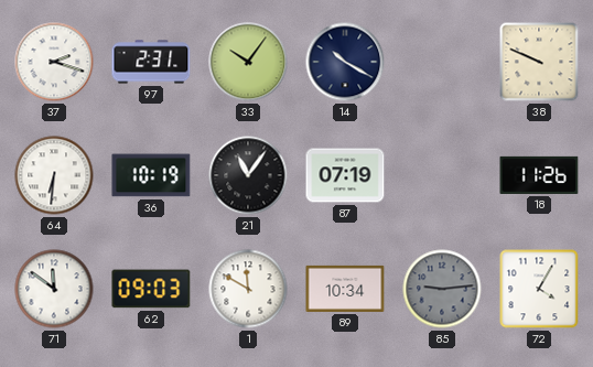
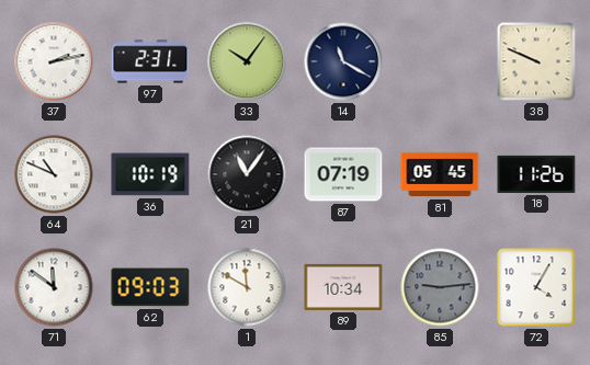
37: 2:18 -> 2:13 (54, 61)
14: 10:20 -> 11:20 (343, 61)
64: 6:31 -> 10:49 (54, 174)
81: none -> 05:45 (440, 174)
